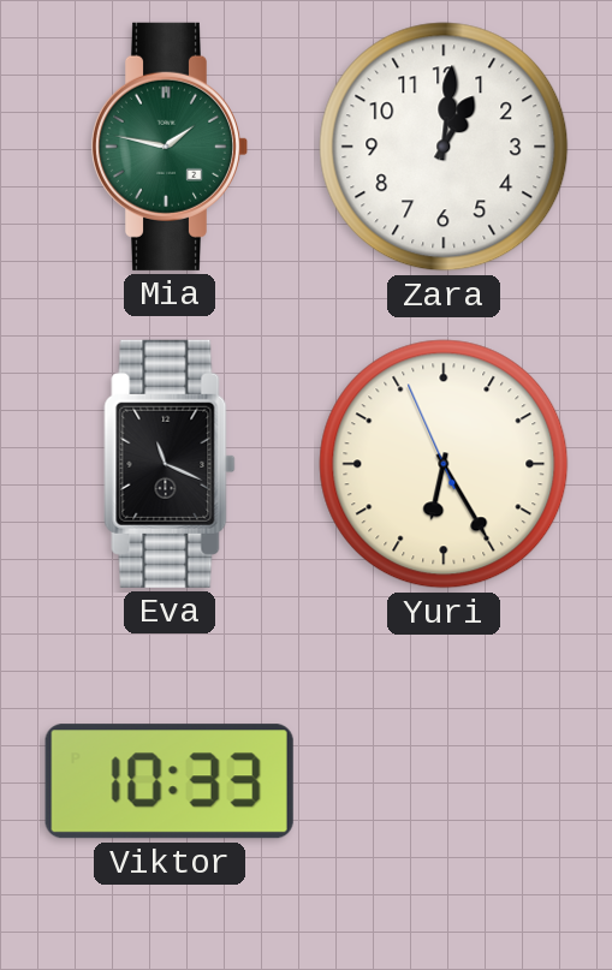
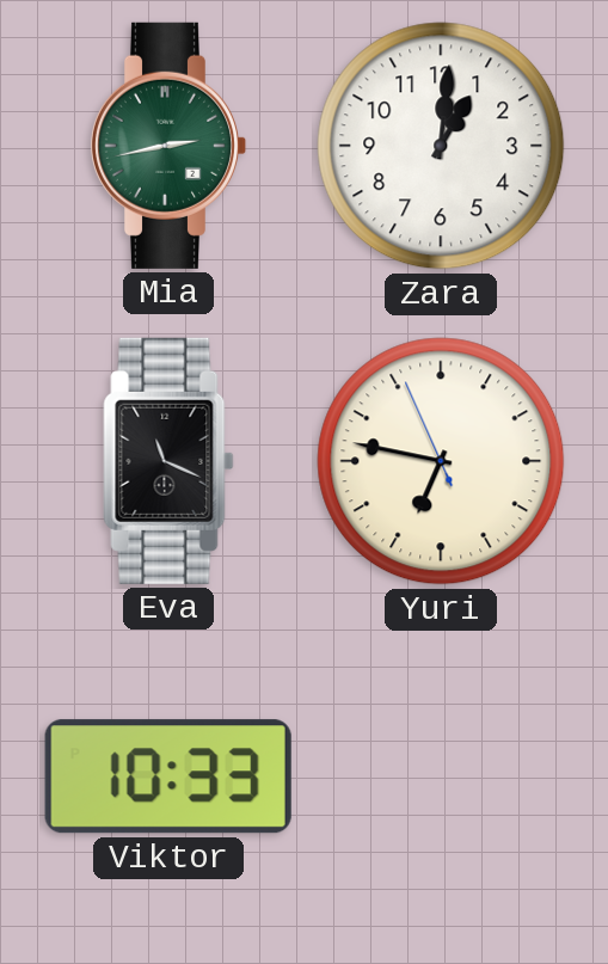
Mia: 1:47 -> 2:43 (168, 146)
Yuri: 6:24 -> 6:46 (441, 461)
